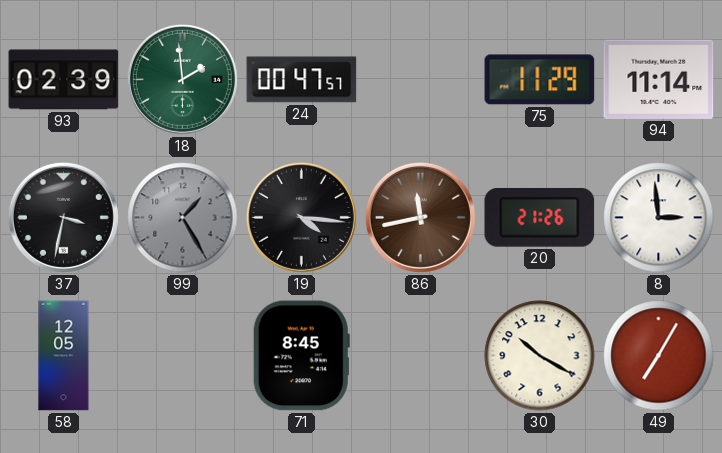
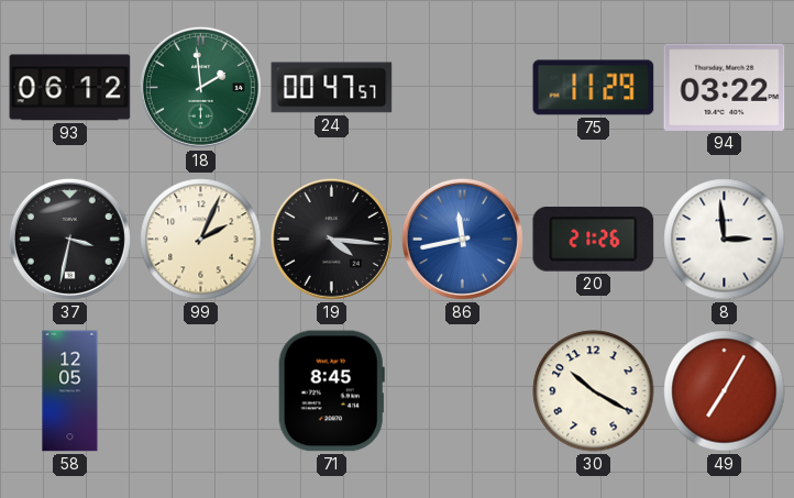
93: 02:39 -> 06:12 (70, 88)
94: 11:14 -> 03:22 (725, 87)
99: 1:25 -> 2:04 (201, 240)
99 dial: grey -> cream (201, 240)
86 dial: brown -> blue (462, 239)
